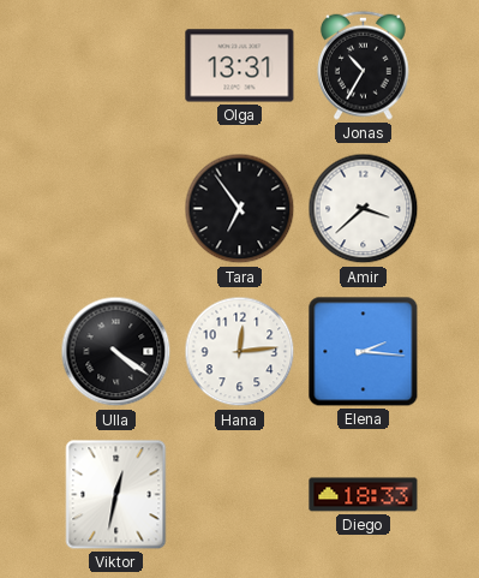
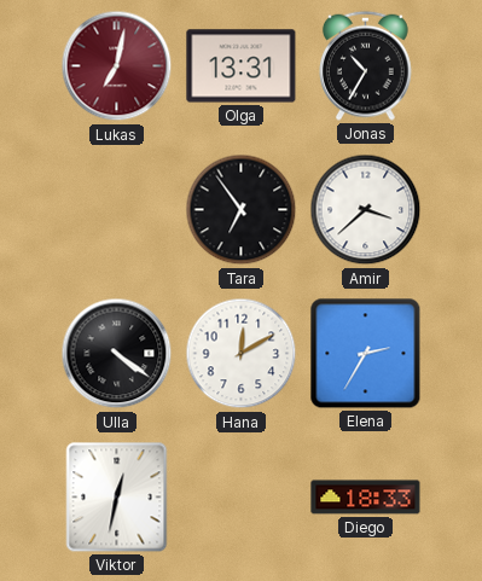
Lukas: none -> 7:02 (117, 66)
Hana: 12:14 -> 12:10 (242, 354)
Elena: 2:16 -> 2:35 (366, 354)
